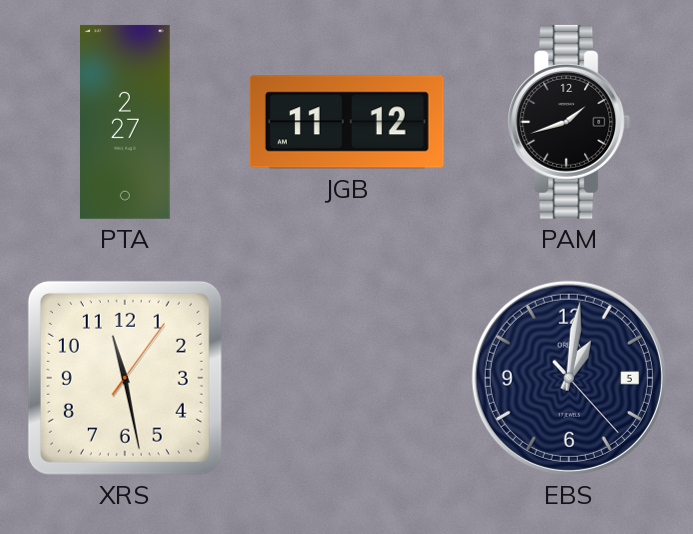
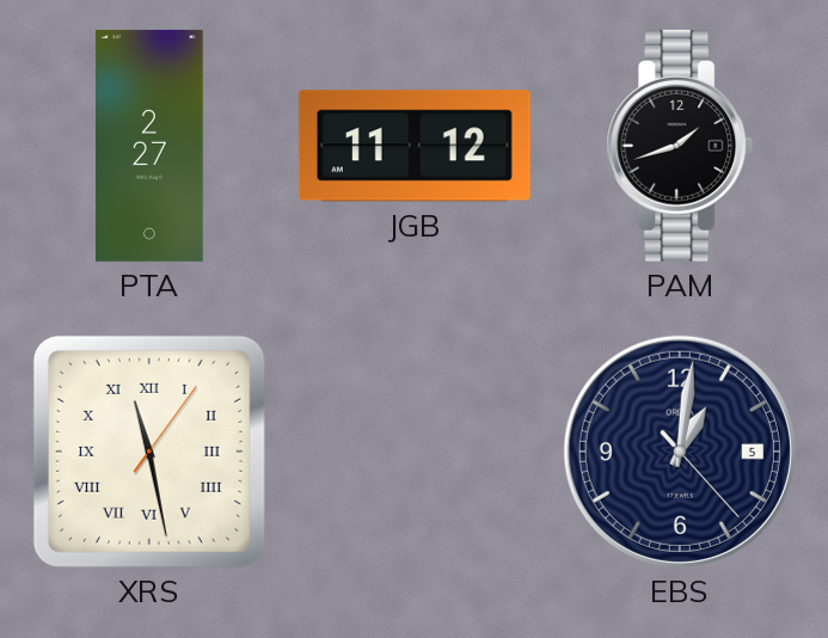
XRS numerals: Arabic -> Roman (149, 452)
